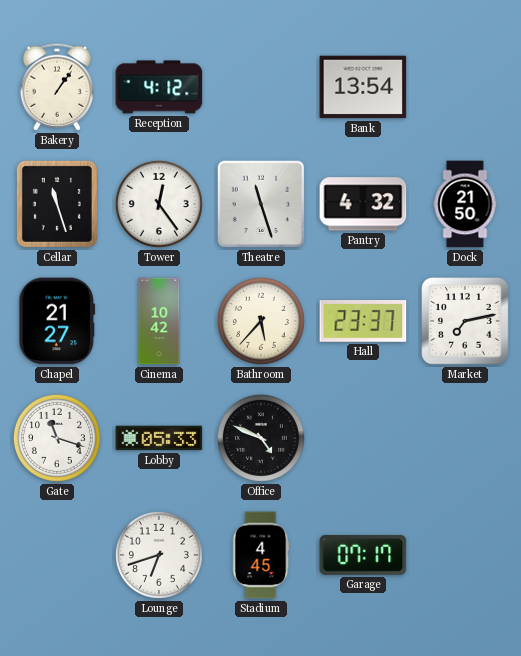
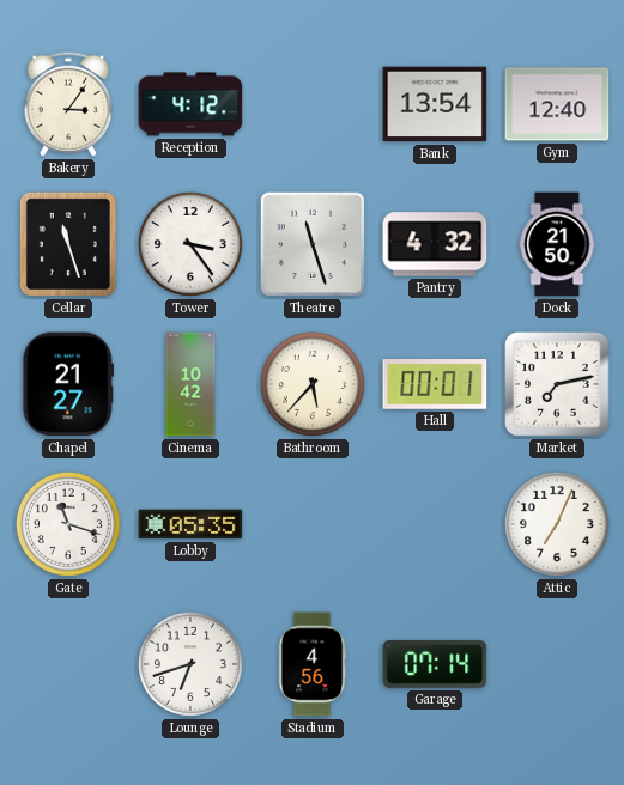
Bakery: 1:06 -> 3:06 (68, 104)
Gym: none -> 12:40 (557, 104)
Tower: 12:24 -> 3:24 (190, 244)
Hall: 23:37 -> 00:01 (435, 385)
Lobby: 05:33 -> 05:35 (190, 524)
Office: 4:49 -> none (261, 438)
Attic: none -> 7:04 (557, 524)
Stadium: 4:45 -> 4:56 (313, 664)
Garage: 07:17 -> 07:14 (435, 664)
